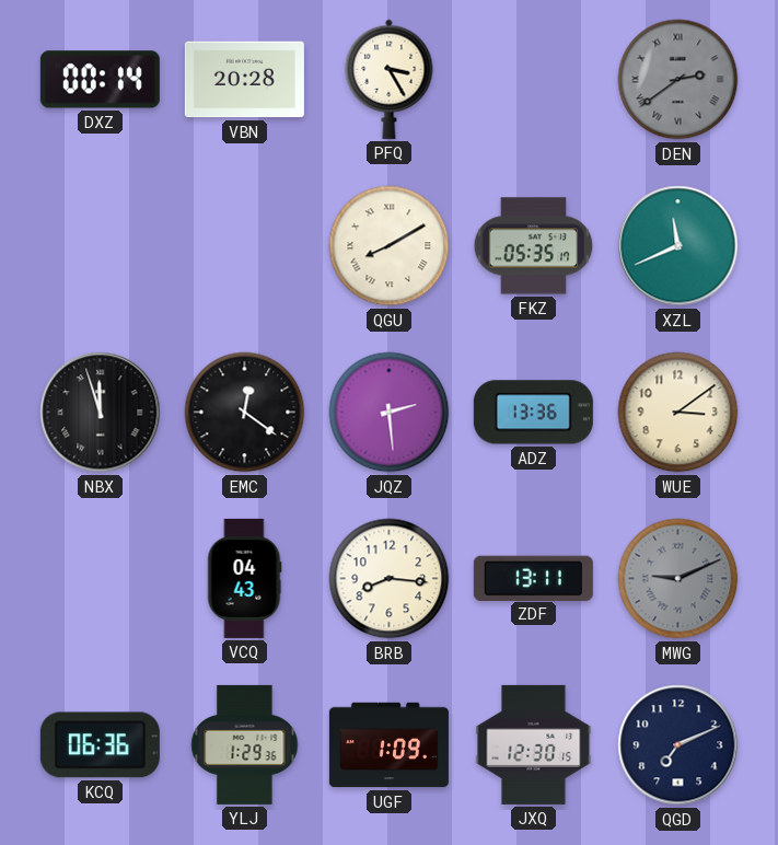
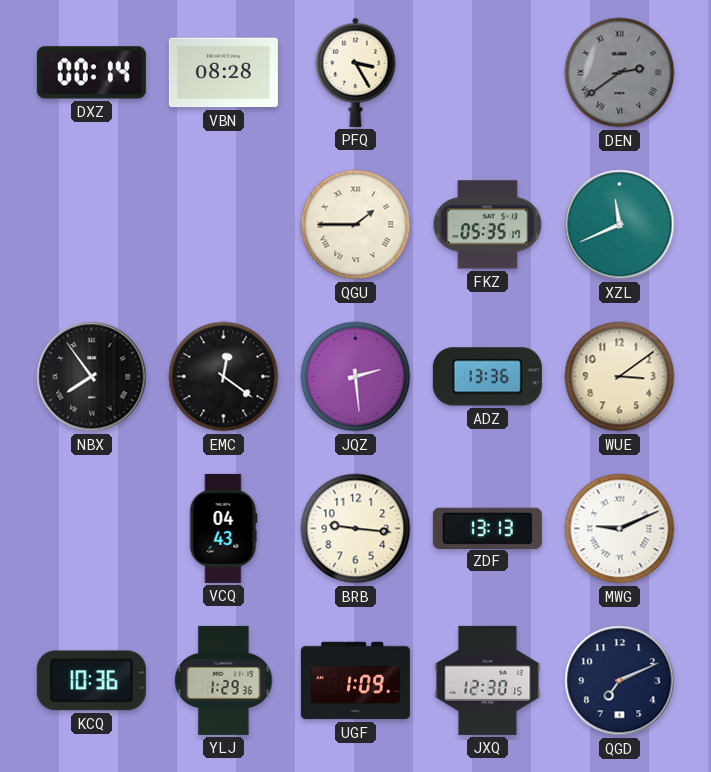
VBN: 20:28 -> 08:28 (223, 73)
QGU: 8:10 -> 1:45 (356, 225)
NBX: 11:57 -> 7:54 (92, 377)
BRB: 8:16 -> 9:16 (356, 529)
ZDF: 13:11 -> 13:13 (487, 528)
MWG dial: grey -> white (620, 529)
KCQ: 06:36 -> 10:36 (91, 681)
